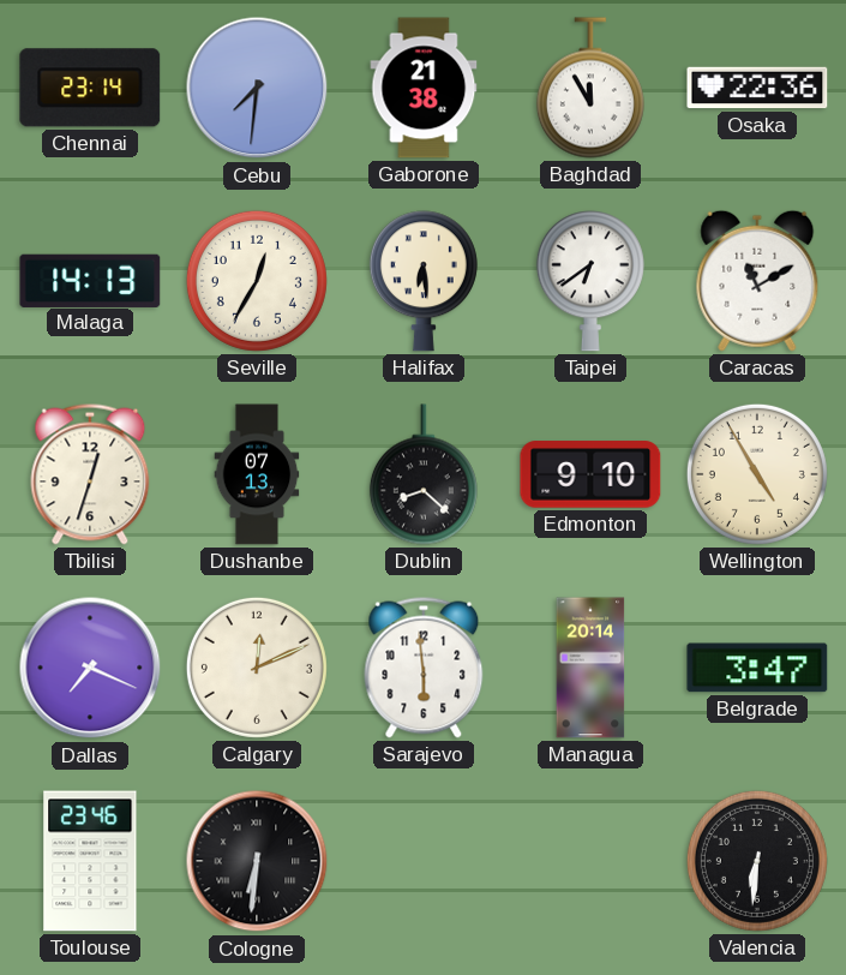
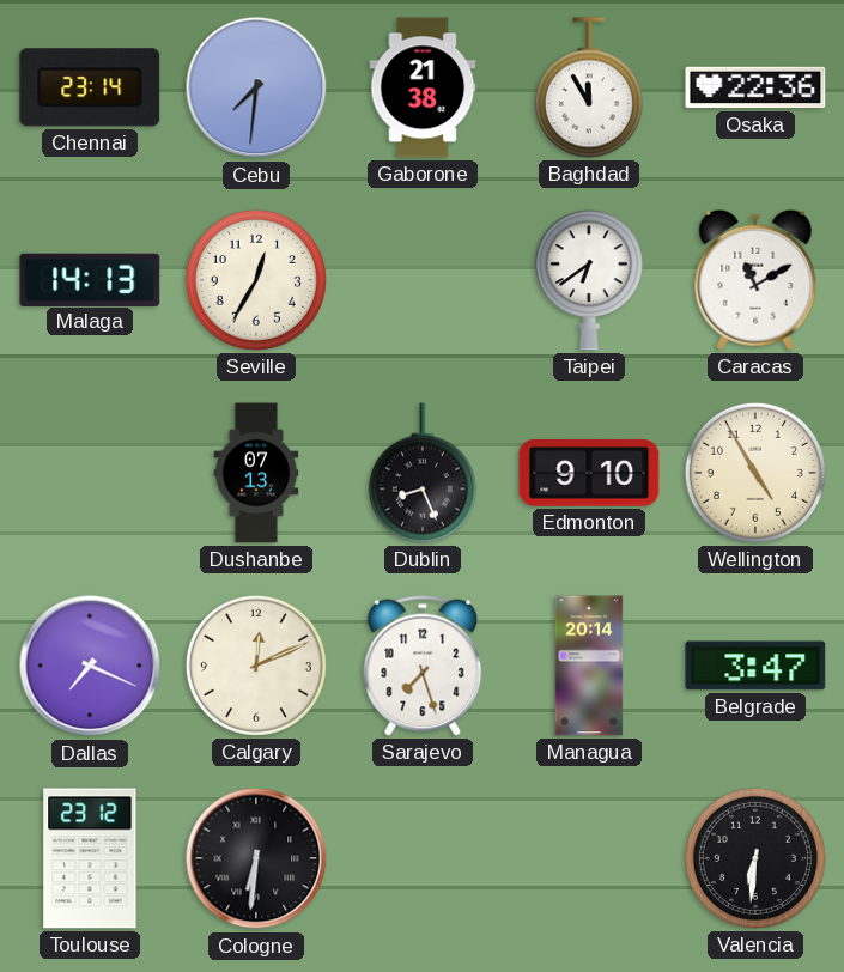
Halifax: 6:29 -> none (424, 281)
Tbilisi: 12:33 -> none (90, 474)
Dublin: 8:22 -> 8:26 (423, 473)
Sarajevo: 5:59 -> 7:27 (423, 666)
Toulouse: 23:46 -> 23:12 (90, 858)
